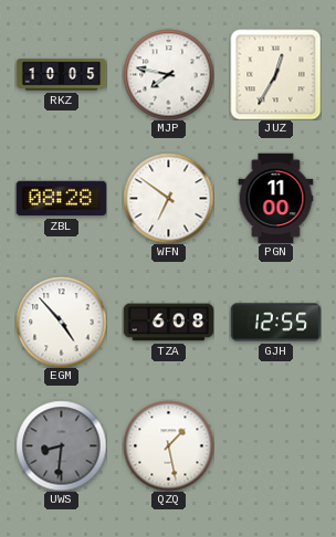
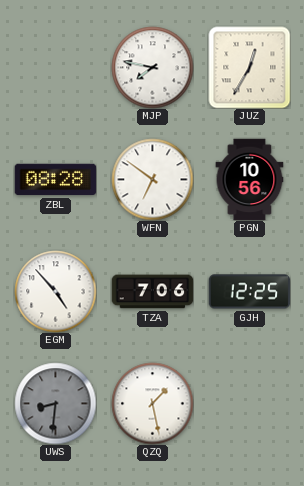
RKZ: 10:05 -> none (61, 75)
PGN: 11:00 -> 10:56 (250, 179)
TZA: 6:08 -> 7:06 (152, 292)
GJH: 12:55 -> 12:25 (249, 292)
